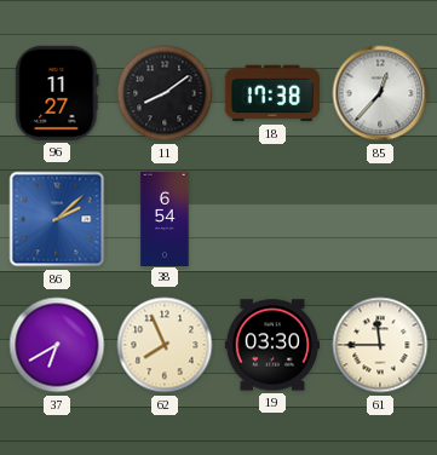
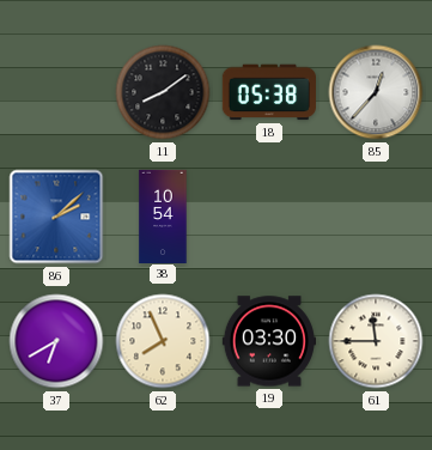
96: 11:27 -> none (57, 93)
18: 17:38 -> 05:38 (269, 92)
38: 6:54 -> 10:54 (163, 215)
